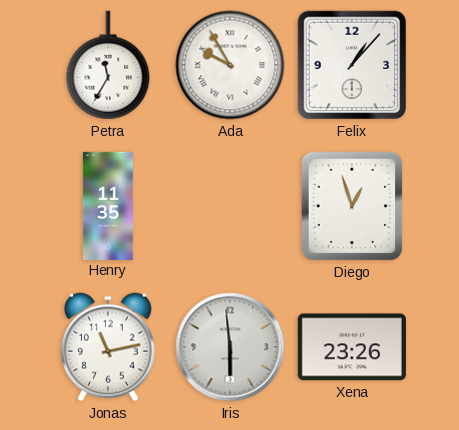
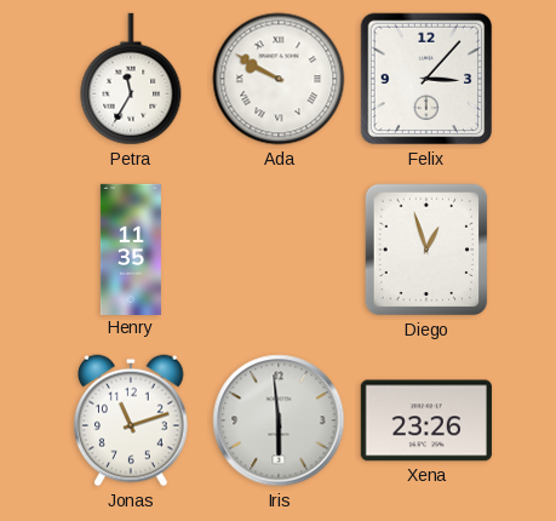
Ada: 9:55 -> 9:50 (279, 79)
Felix: 1:07 -> 3:07 (426, 79)
Jonas: 11:13 -> 11:12 (132, 420)
